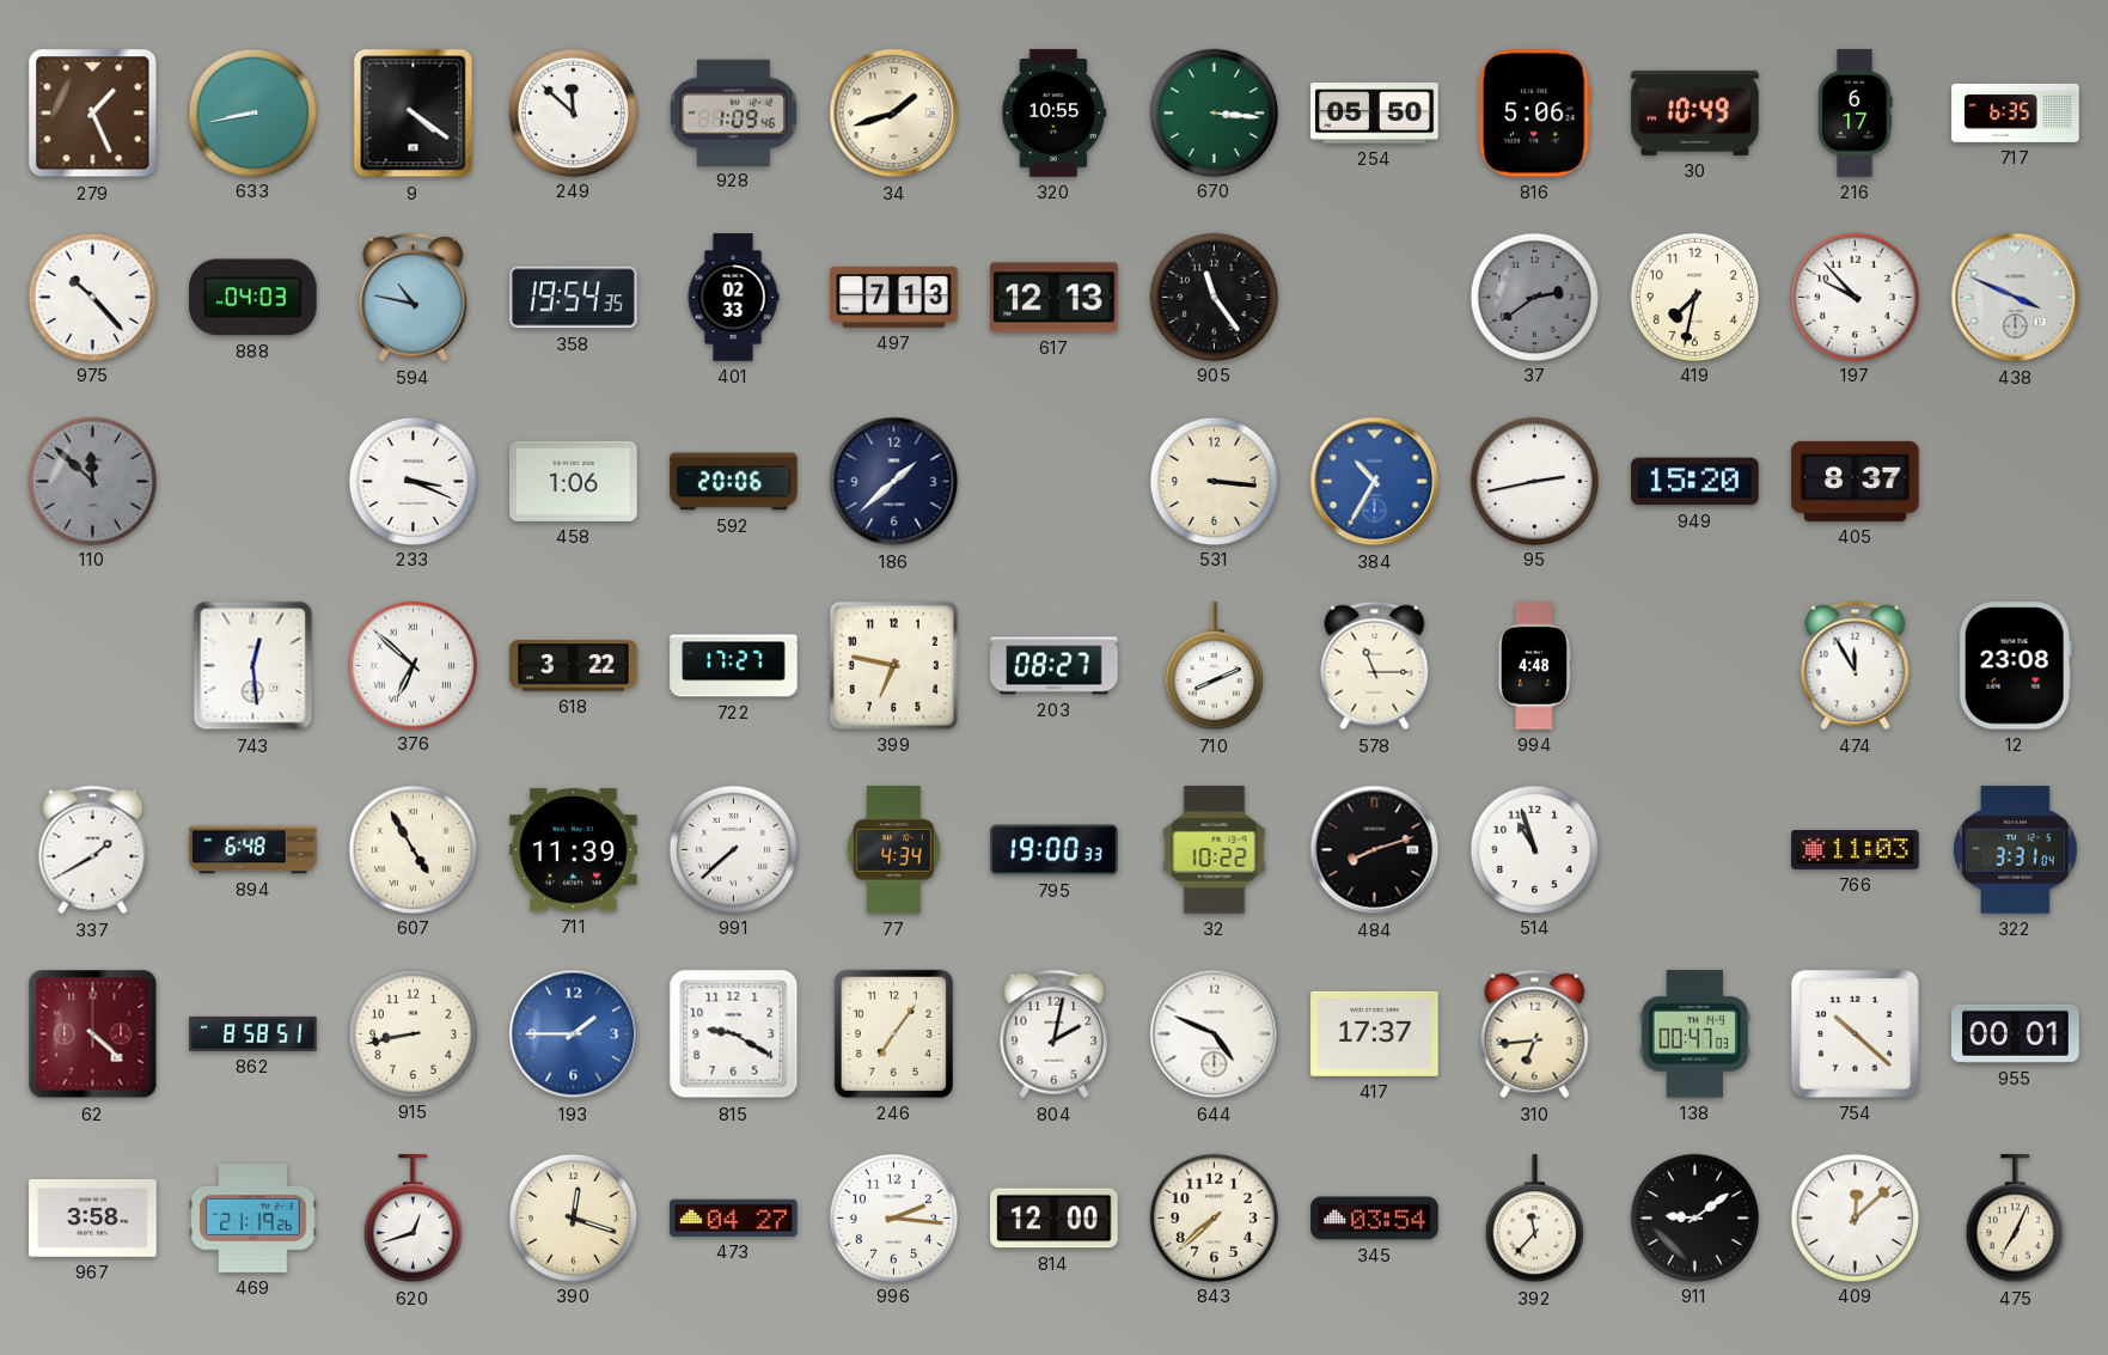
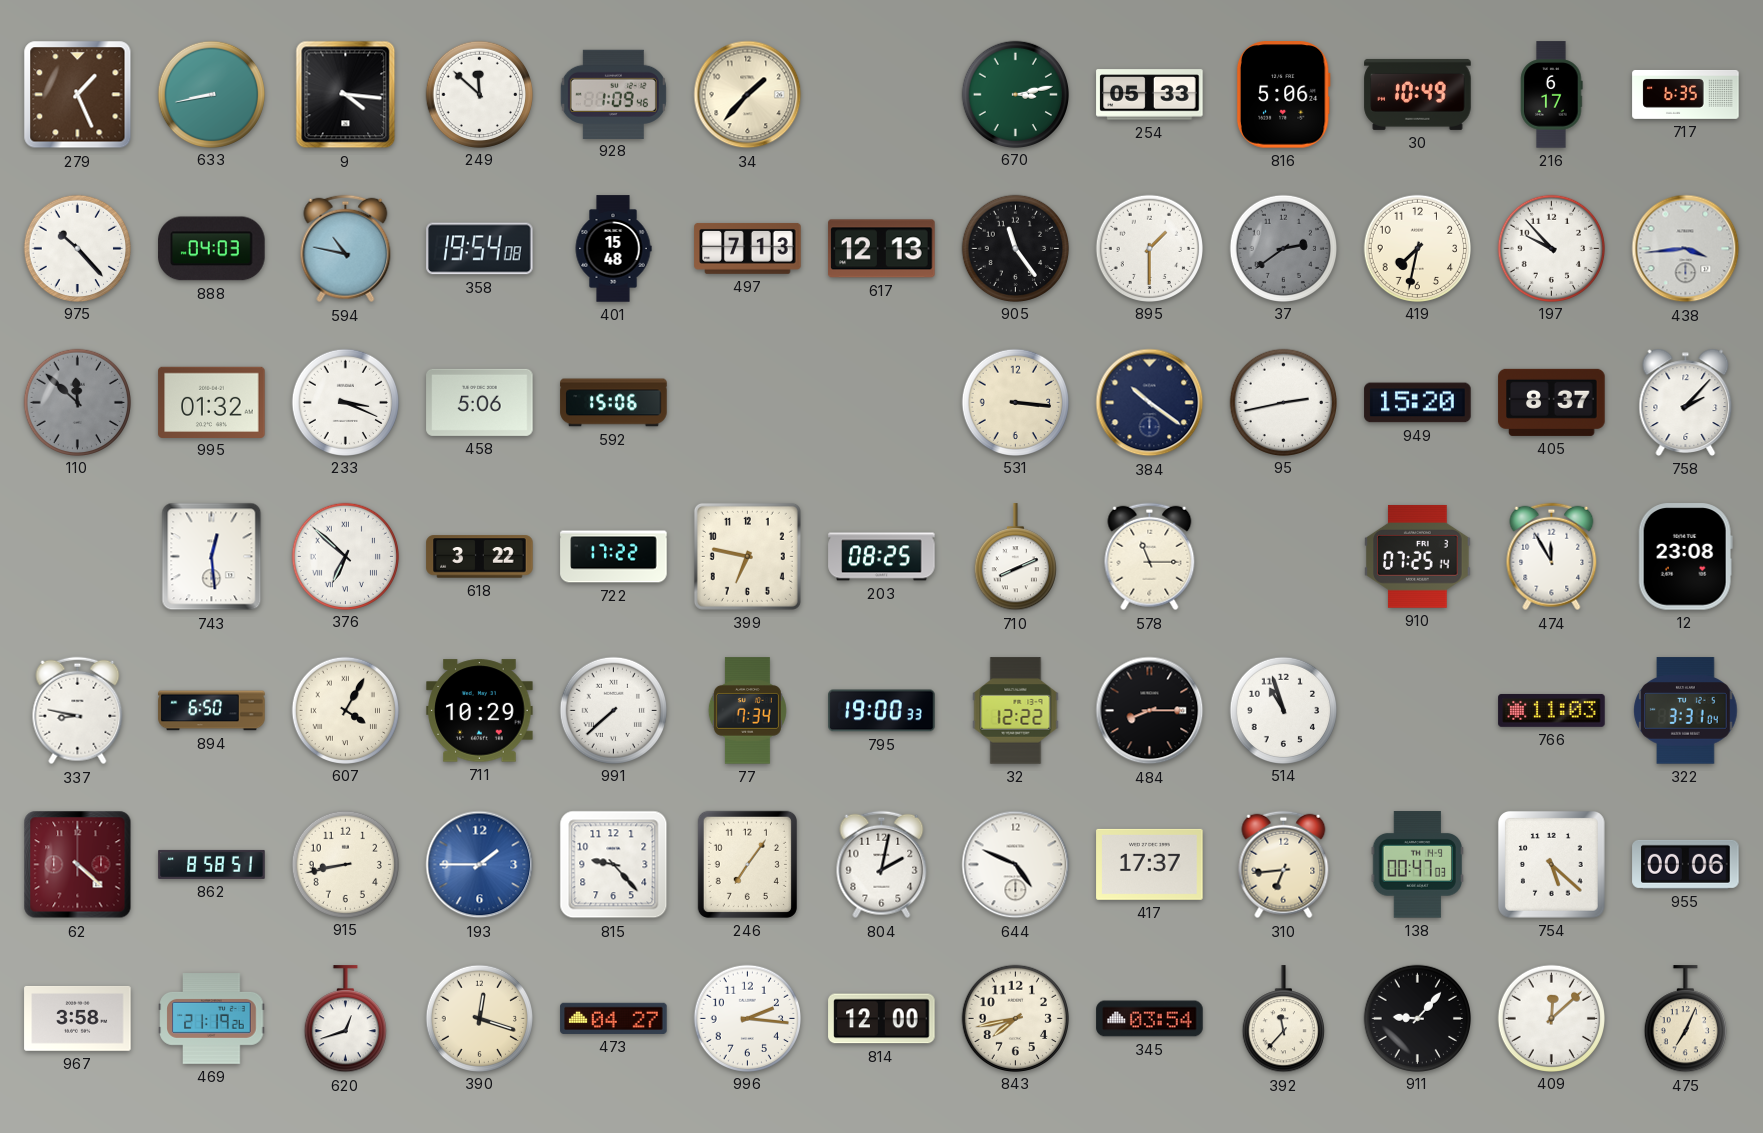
9: 4:21 -> 4:16 (346, 95)
34: 1:42 -> 1:37 (748, 95)
320: 10:55 -> none (1053, 114)
670: 3:16 -> 3:13 (1015, 94)
254: 05:50 -> 05:33 (1150, 95)
358: 19:54:35 -> 19:54:08 (480, 249)
401: 02:33 -> 15:48 (613, 249)
895: none -> 1:30 (1149, 248)
438: 3:49 -> 3:44 (1686, 249)
995: none -> 01:32 (212, 402)
458: 1:06 -> 5:06 (480, 402)
592: 20:06 -> 15:06 (614, 403)
186: 1:38 -> none (894, 482)
384: 10:35 -> 10:21 (1150, 403)
384 dial: blue -> navy (1150, 403)
758: none -> 2:07 (1686, 402)
722: 17:27 -> 17:22 (614, 557)
203: 08:27 -> 08:25 (882, 557)
994: 4:48 -> none (1534, 666)
910: none -> 07:25 (1418, 556)
337: 1:40 -> 8:47 (78, 711)
894: 6:48 -> 6:50 (212, 711)
607: 4:55 -> 4:05 (345, 710)
711: 11:39 -> 10:29 (480, 711)
77: 4:34 -> 7:34 (747, 711)
32: 10:22 -> 12:22 (1016, 711)
484: 8:12 -> 8:15 (1150, 711)
815: 9:20 -> 9:23 (614, 865)
754: 10:22 -> 5:22 (1551, 864)
955: 00:01 -> 00:06 (1686, 864)
843: 7:38 -> 7:43 (1015, 1018)
911: 9:09 -> 9:07 (1417, 1018)
